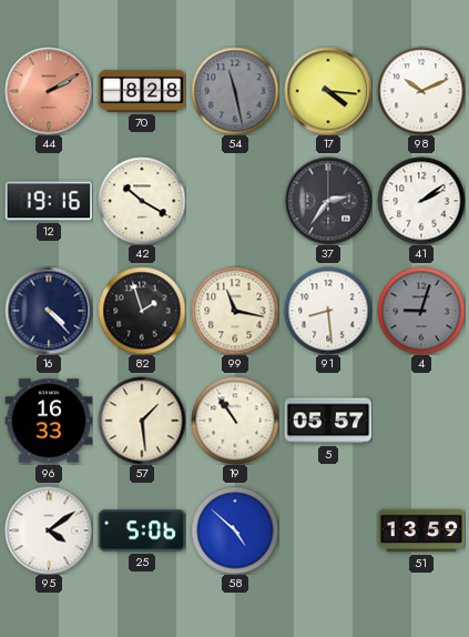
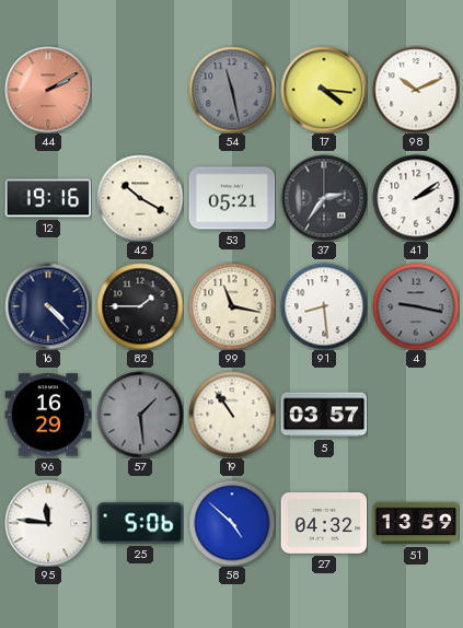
70: 8:28 -> none (142, 91)
53: none -> 05:21 (232, 198)
82: 1:57 -> 1:45 (140, 306)
4: 9:03 -> 9:17 (416, 306)
96: 16:33 -> 16:29 (48, 415)
57 dial: cream -> grey (140, 415)
5: 05:57 -> 03:57 (324, 415)
95: 4:09 -> 11:46 (48, 523)
27: none -> 04:32 (324, 524)
